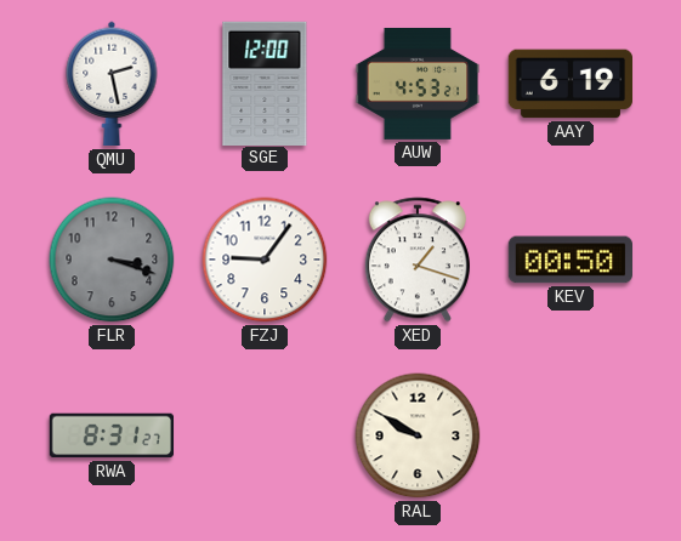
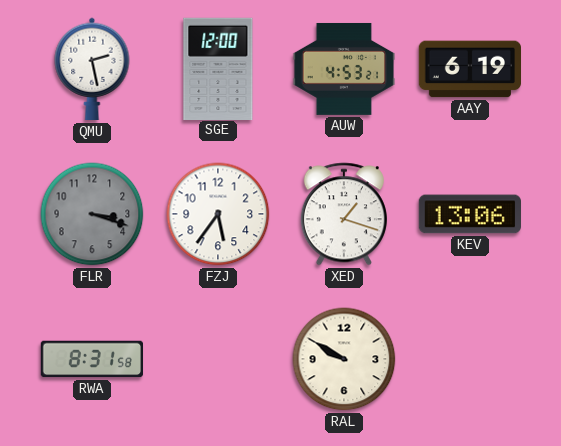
FZJ: 9:06 -> 5:36 (218, 214)
KEV: 00:50 -> 13:06 (469, 214)
RWA: 8:31:27 -> 8:31:58 (91, 359)
